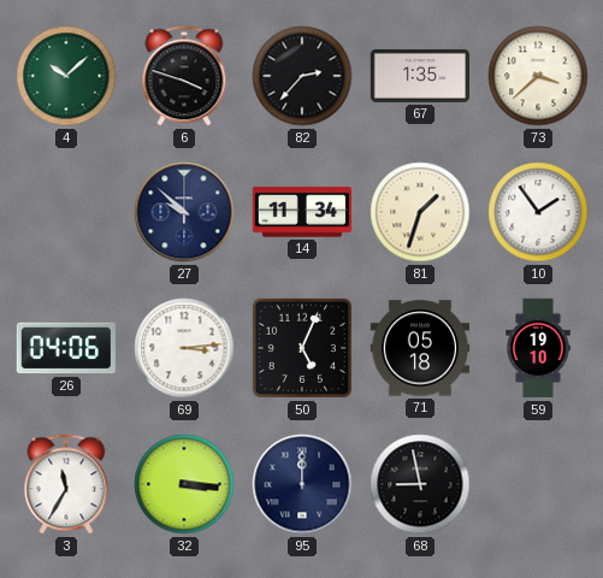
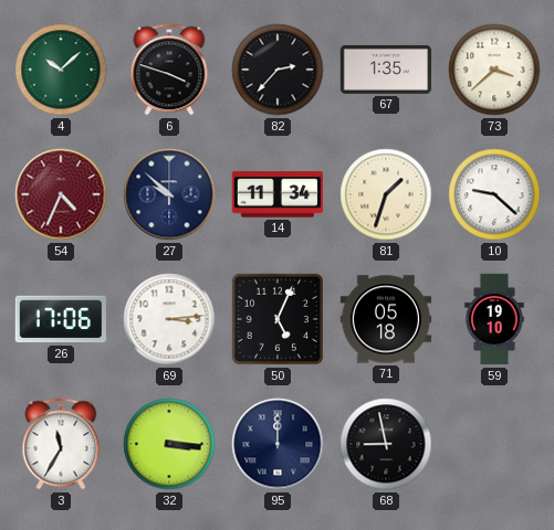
54: none -> 4:34 (61, 194)
10: 1:54 -> 9:22 (494, 194)
26: 04:06 -> 17:06 (61, 319)
